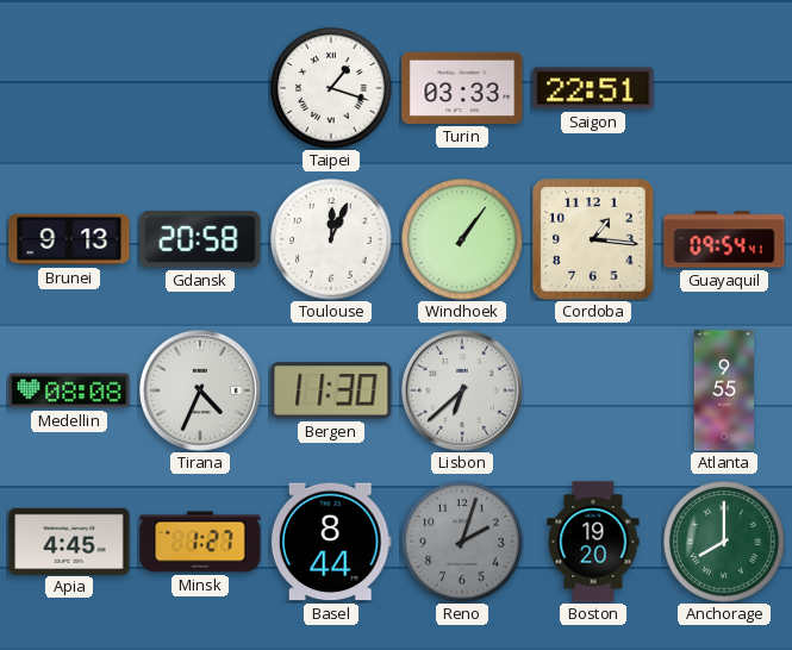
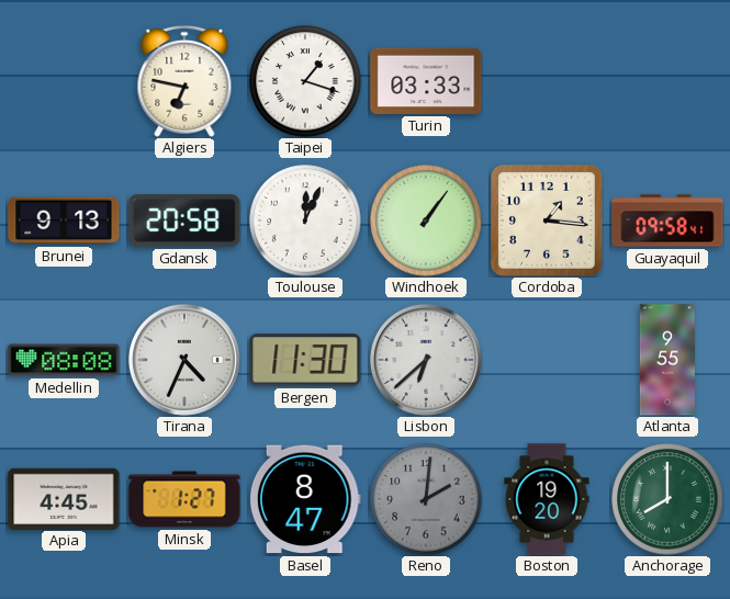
Algiers: none -> 6:47 (184, 81)
Saigon: 22:51 -> none (593, 88)
Guayaquil: 09:54 -> 09:58 (667, 221)
Basel: 8:44 -> 8:47 (305, 499)
Reno: 2:03 -> 2:01 (426, 499)
